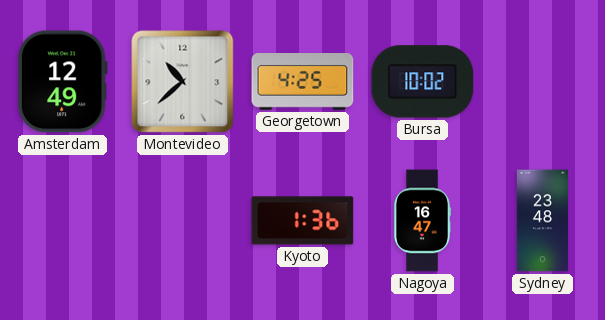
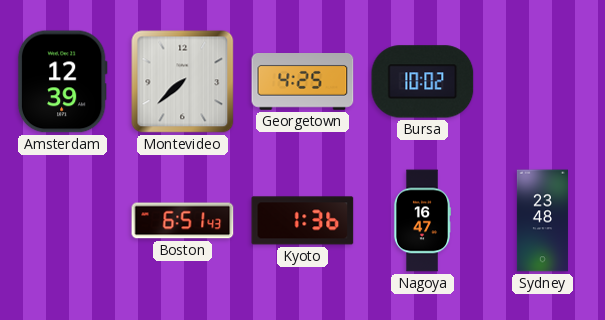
Amsterdam: 12:49 -> 12:39 (62, 82)
Montevideo: 10:38 -> 7:38 (183, 82)
Boston: none -> 6:51 (183, 221)
